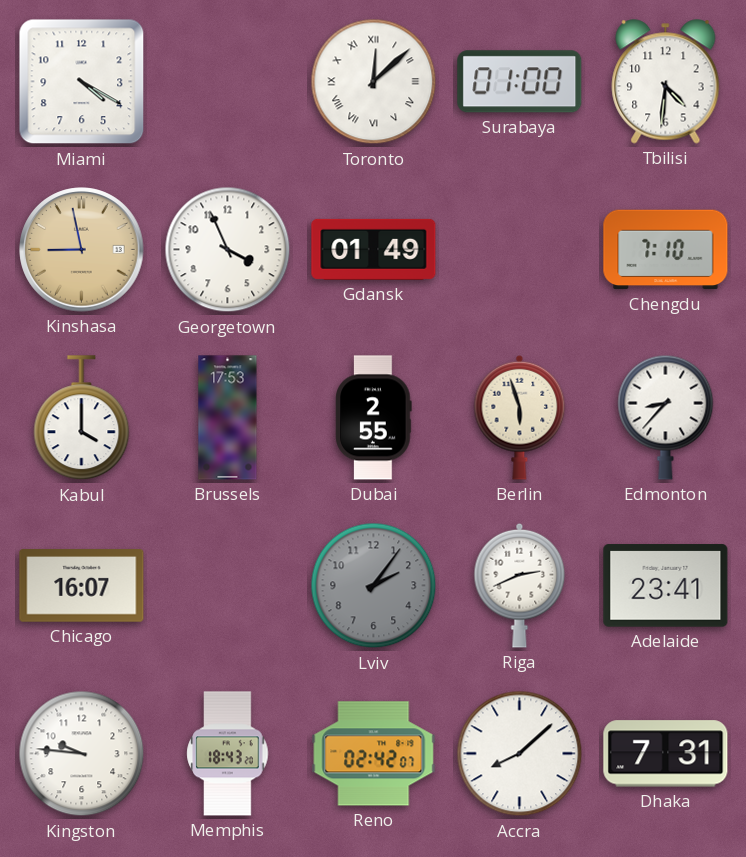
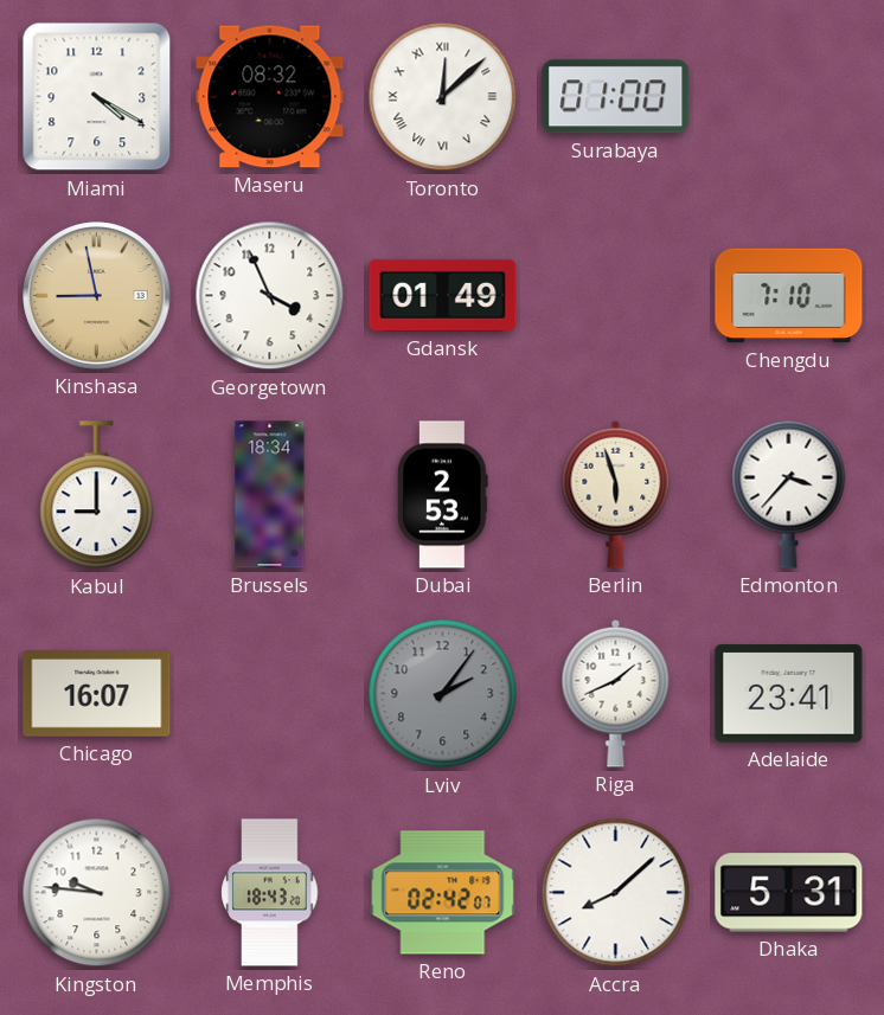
Maseru: none -> 08:32 (270, 97)
Tbilisi: 4:31 -> none (666, 82)
Kabul: 4:00 -> 9:00 (97, 495)
Brussels: 17:53 -> 18:34 (270, 495)
Dubai: 2:55 -> 2:53 (443, 495)
Edmonton: 8:37 -> 3:37 (789, 494)
Riga: 2:41 -> 1:41 (616, 693)
Dhaka: 7:31 -> 5:31 (789, 893)
